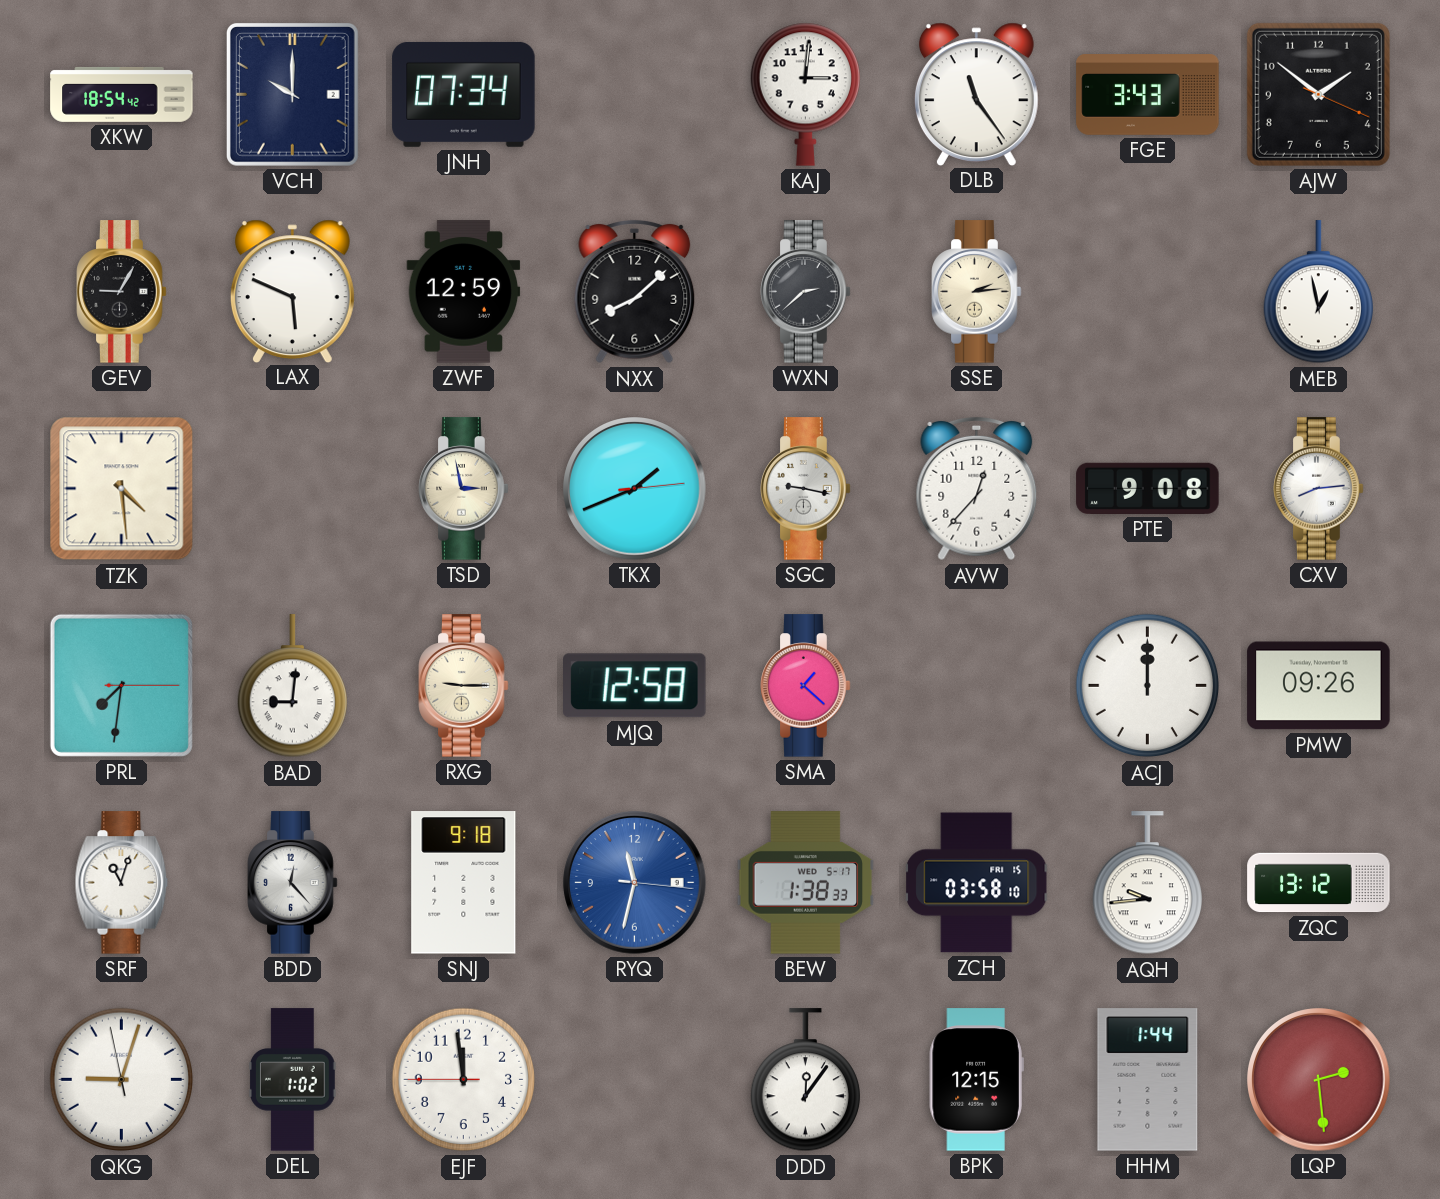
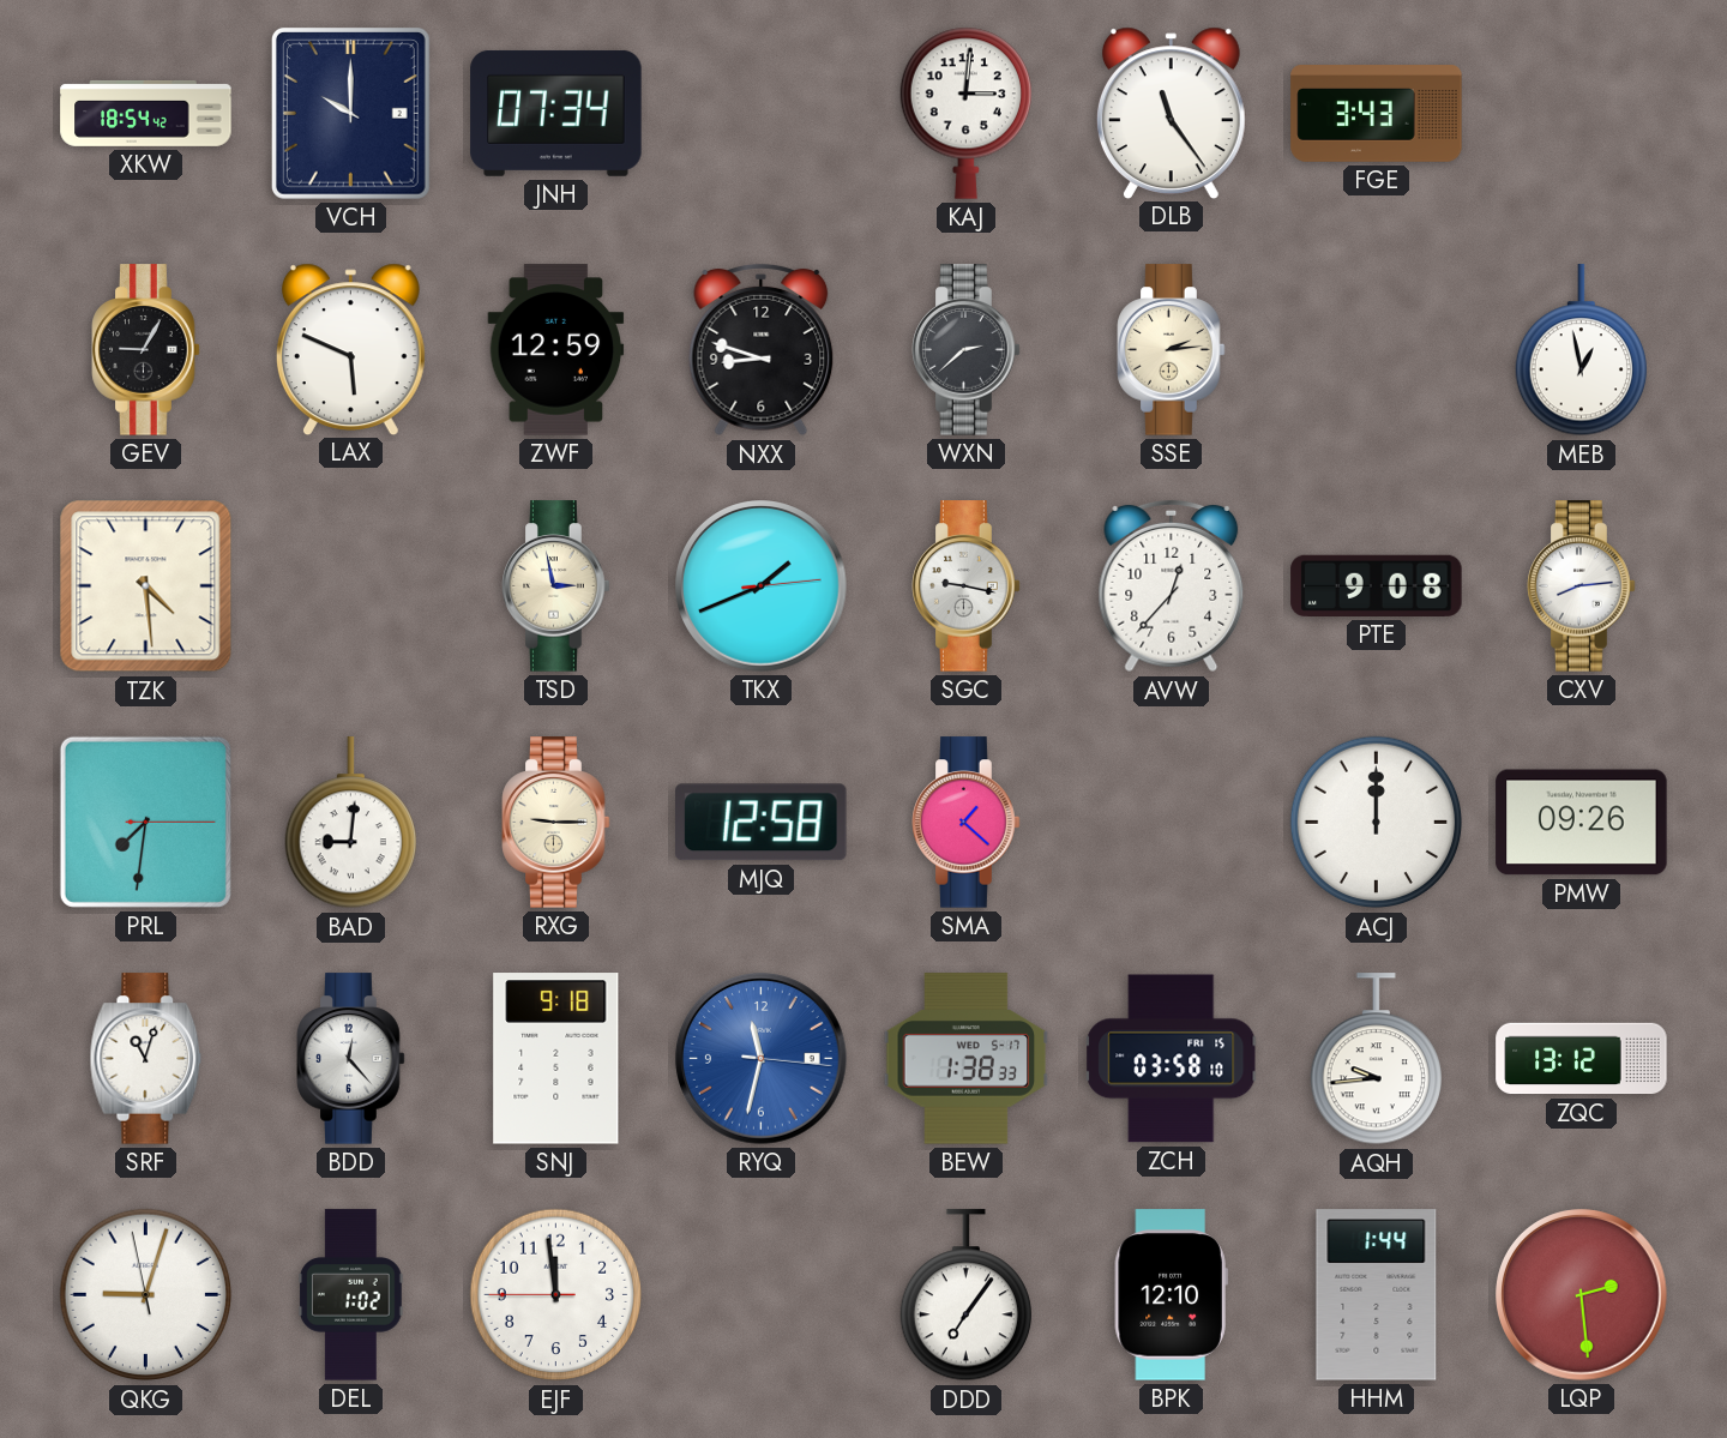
AJW: 1:51 -> none (1318, 94)
NXX: 8:08 -> 8:48 (762, 350)
DDD: 12:06 -> 7:06 (965, 1295)
BPK: 12:15 -> 12:10 (1171, 1295)
